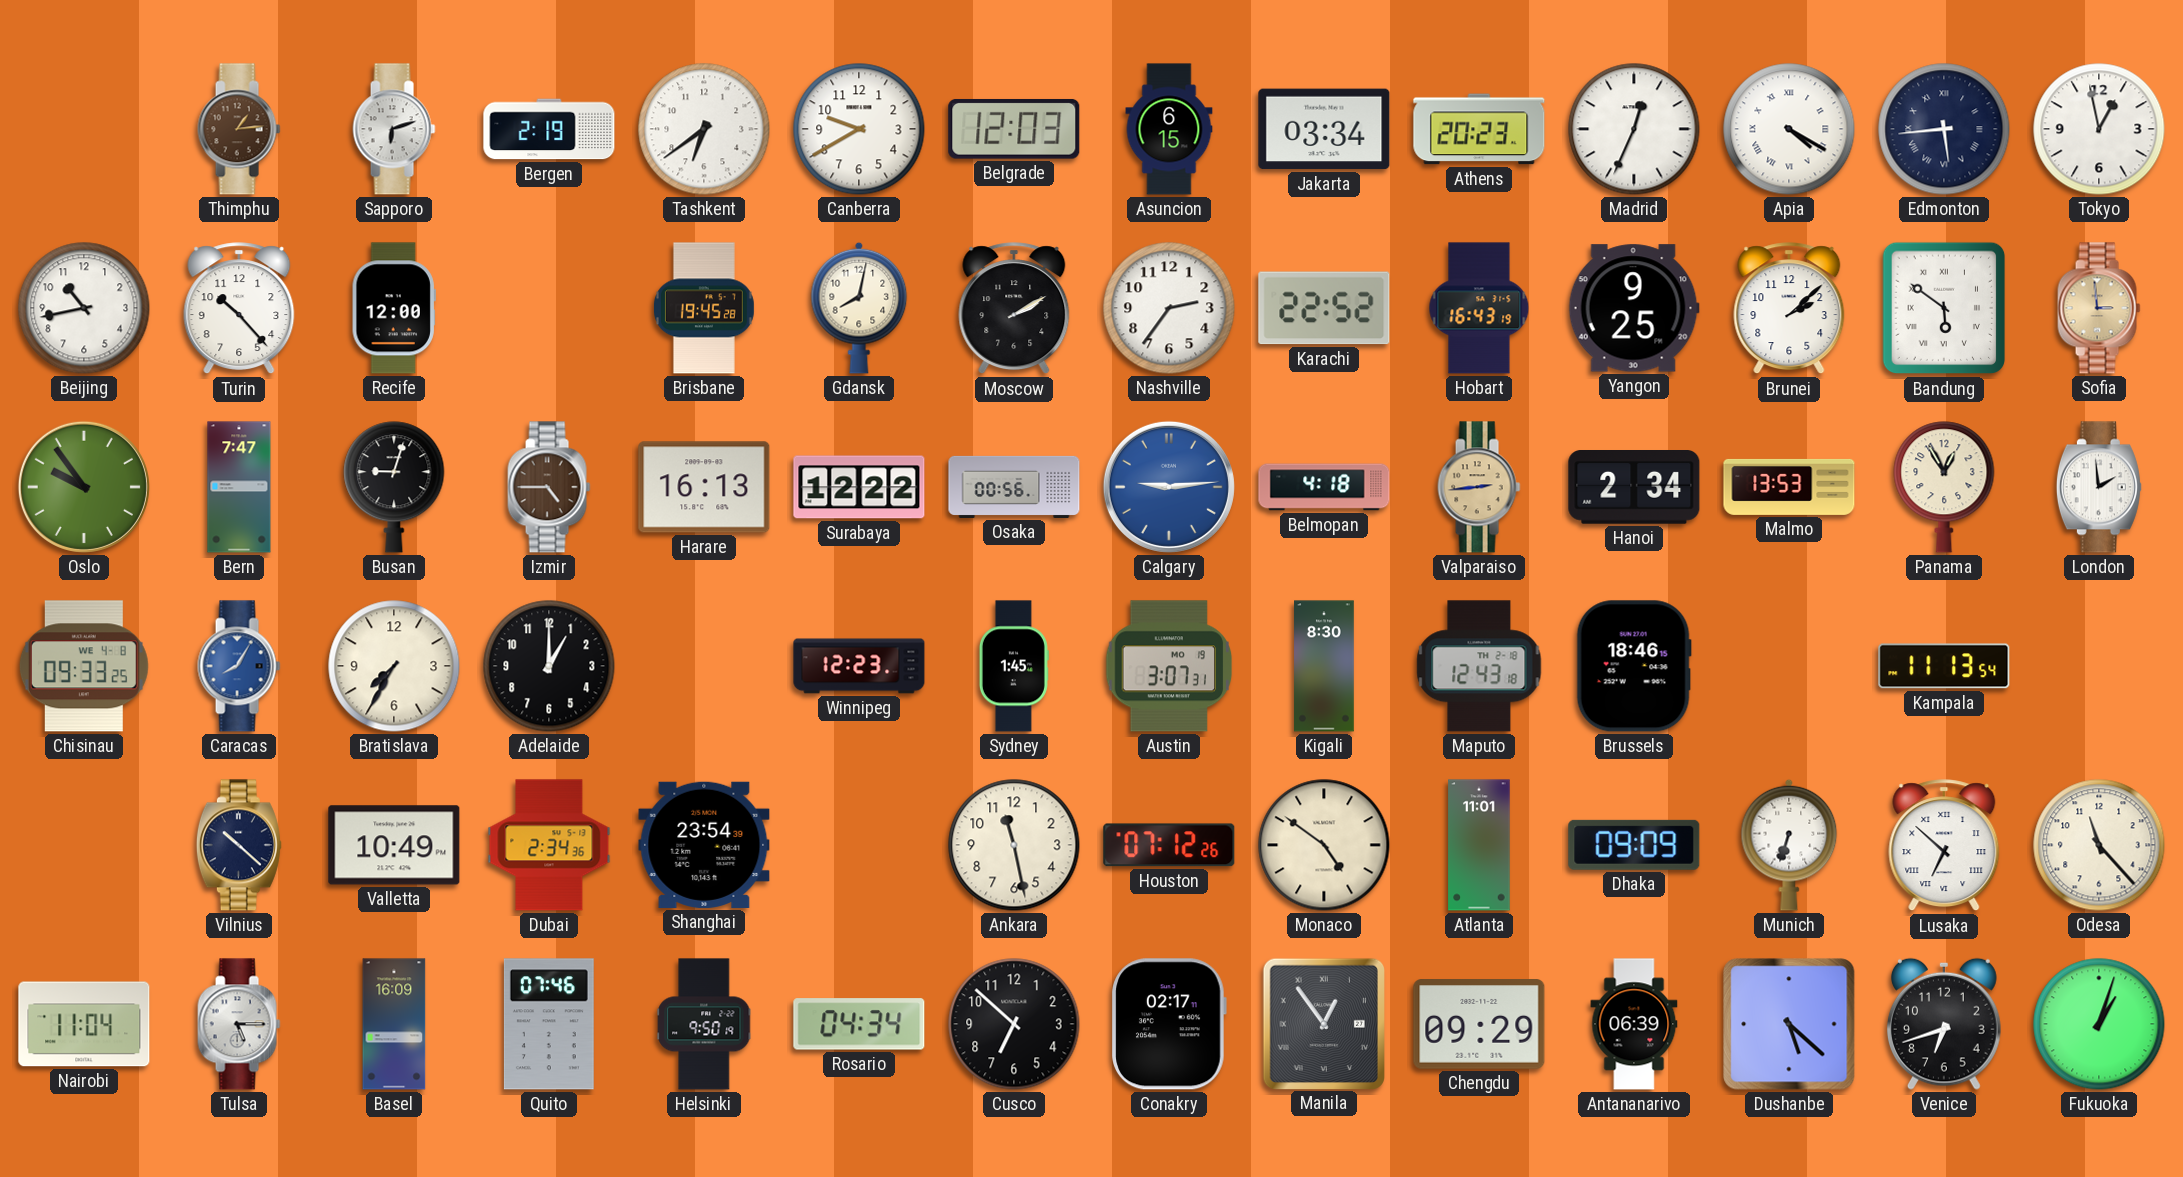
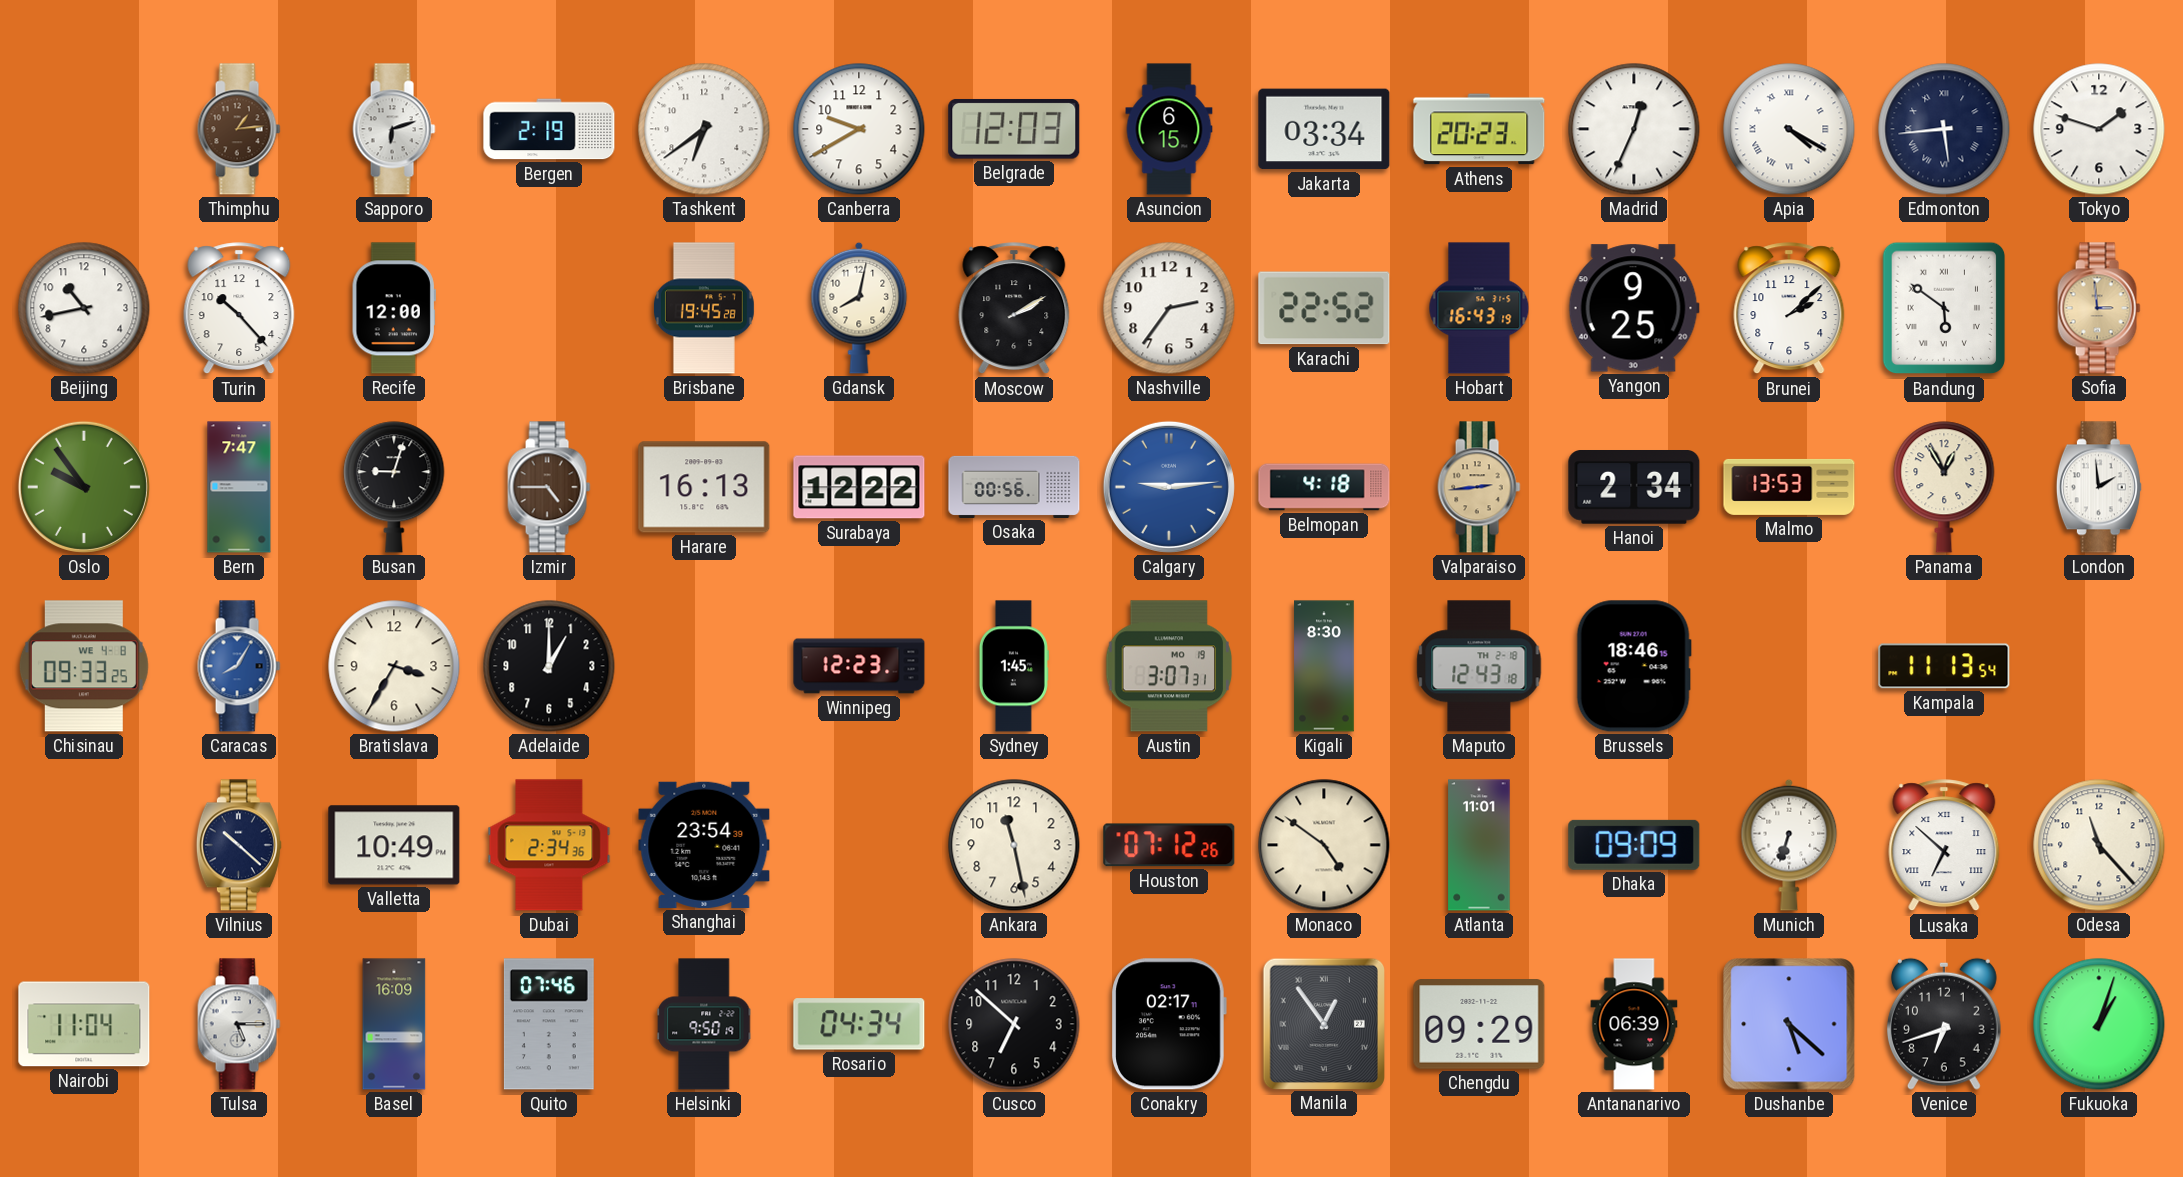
Tokyo: 12:58 -> 1:48 (2099, 129)
Bratislava: 7:35 -> 3:35 (394, 666)
